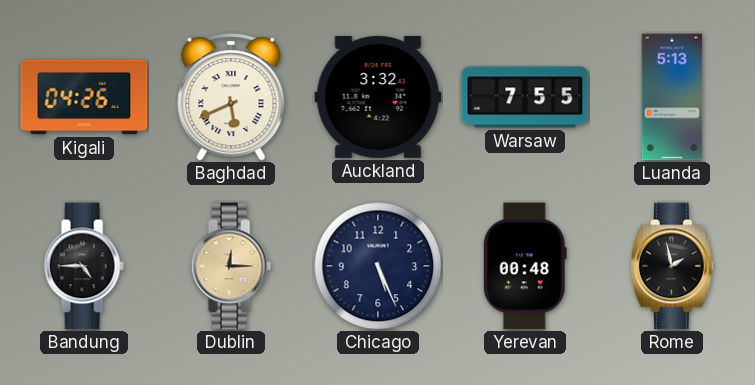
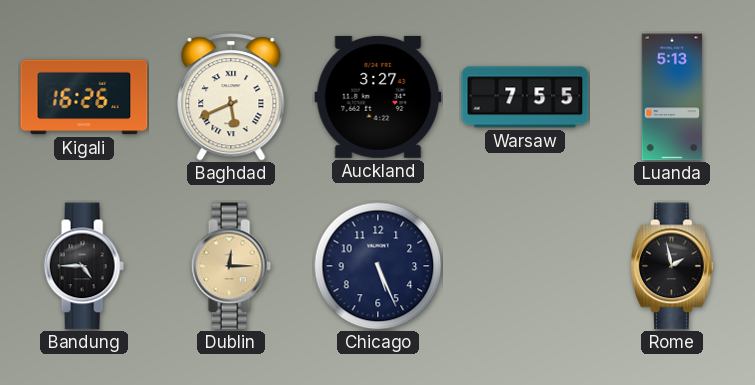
Kigali: 04:26 -> 16:26 (84, 97)
Auckland: 3:32 -> 3:27 (378, 97)
Yerevan: 00:48 -> none (525, 266)
